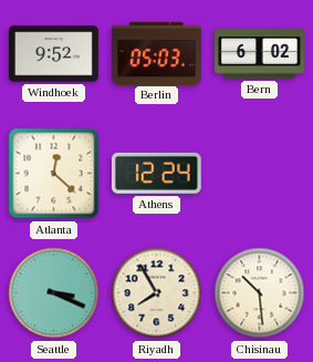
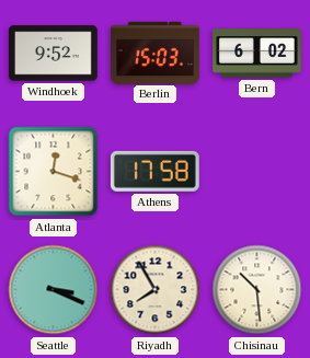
Berlin: 05:03 -> 15:03 (156, 53)
Atlanta: 12:22 -> 12:18 (54, 172)
Athens: 12:24 -> 17:58 (154, 171)
